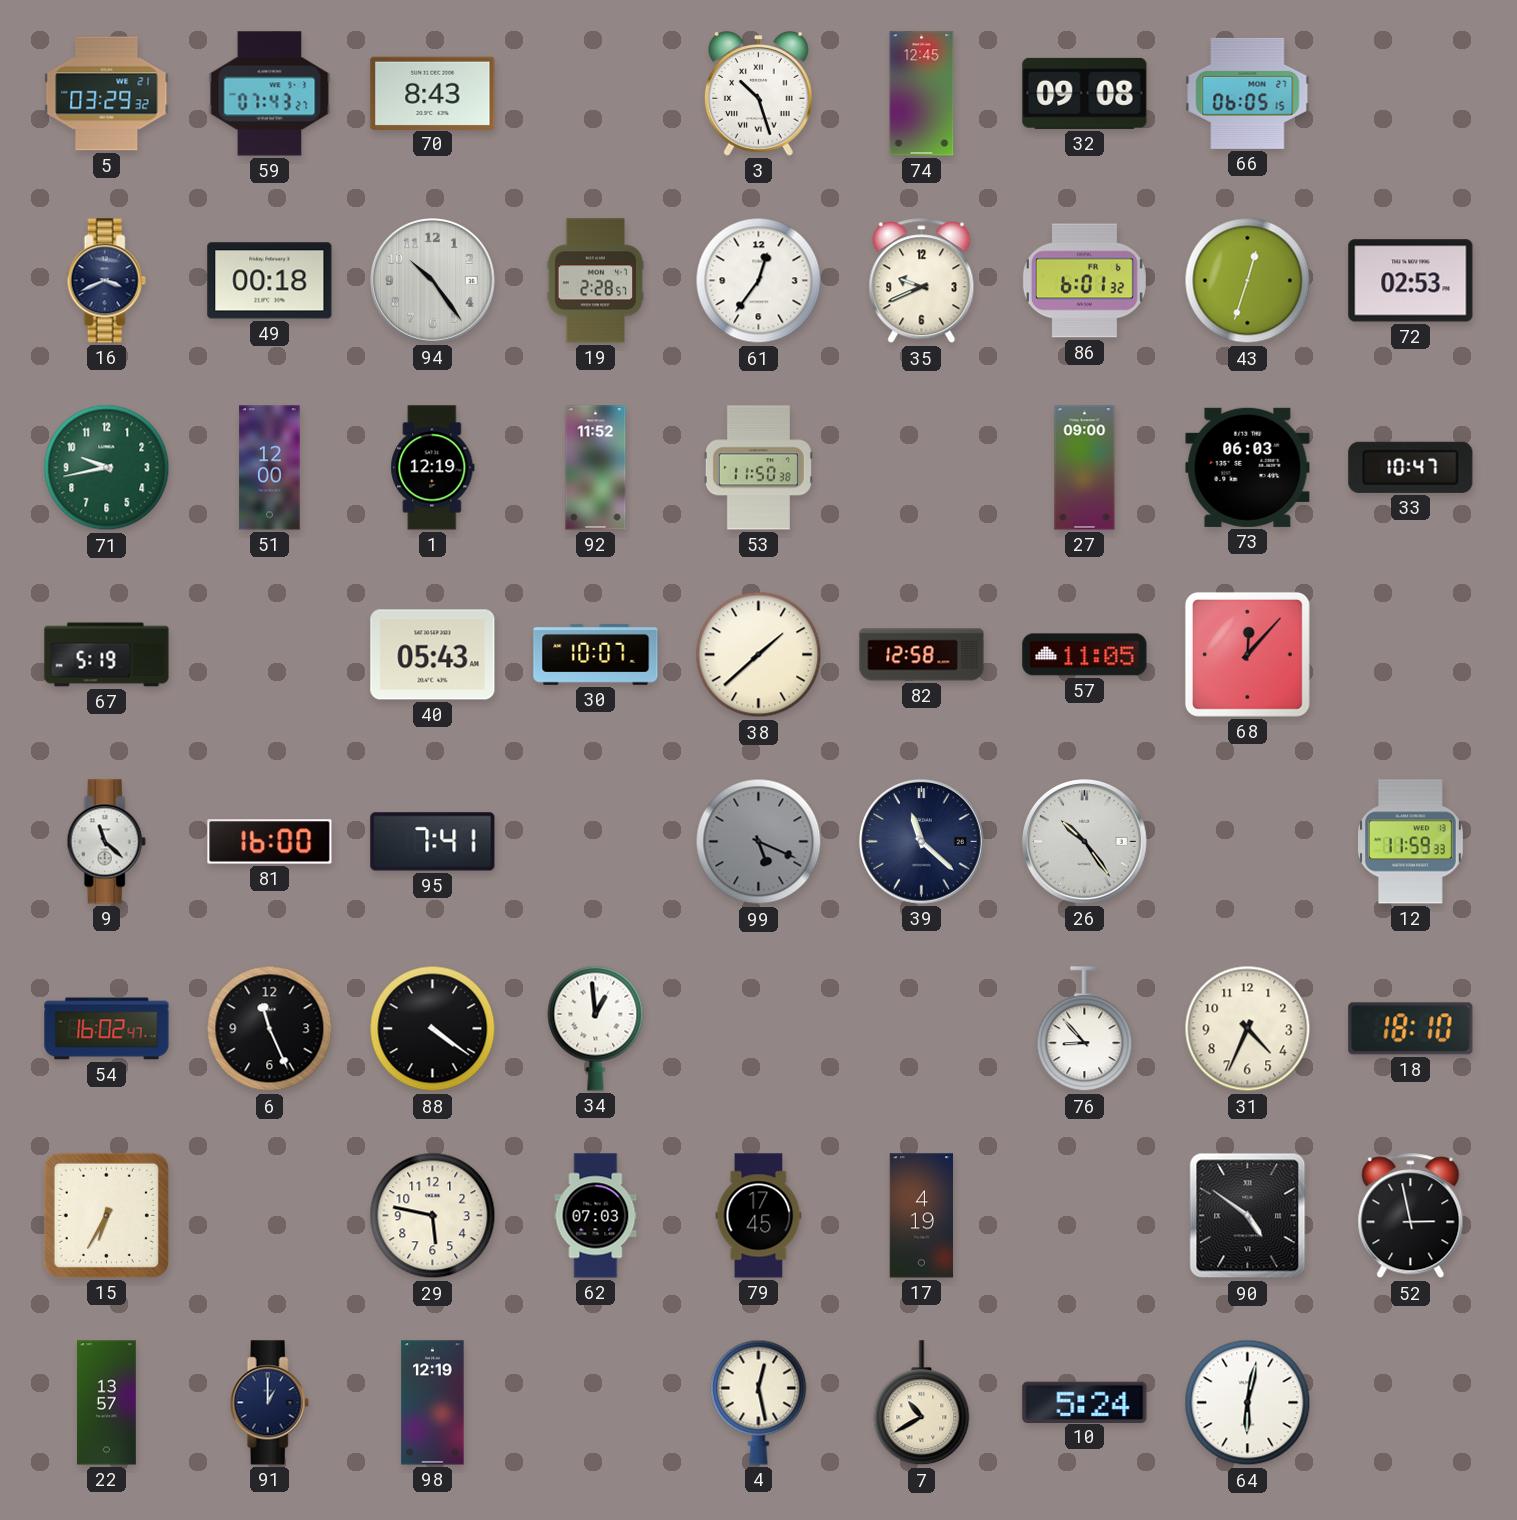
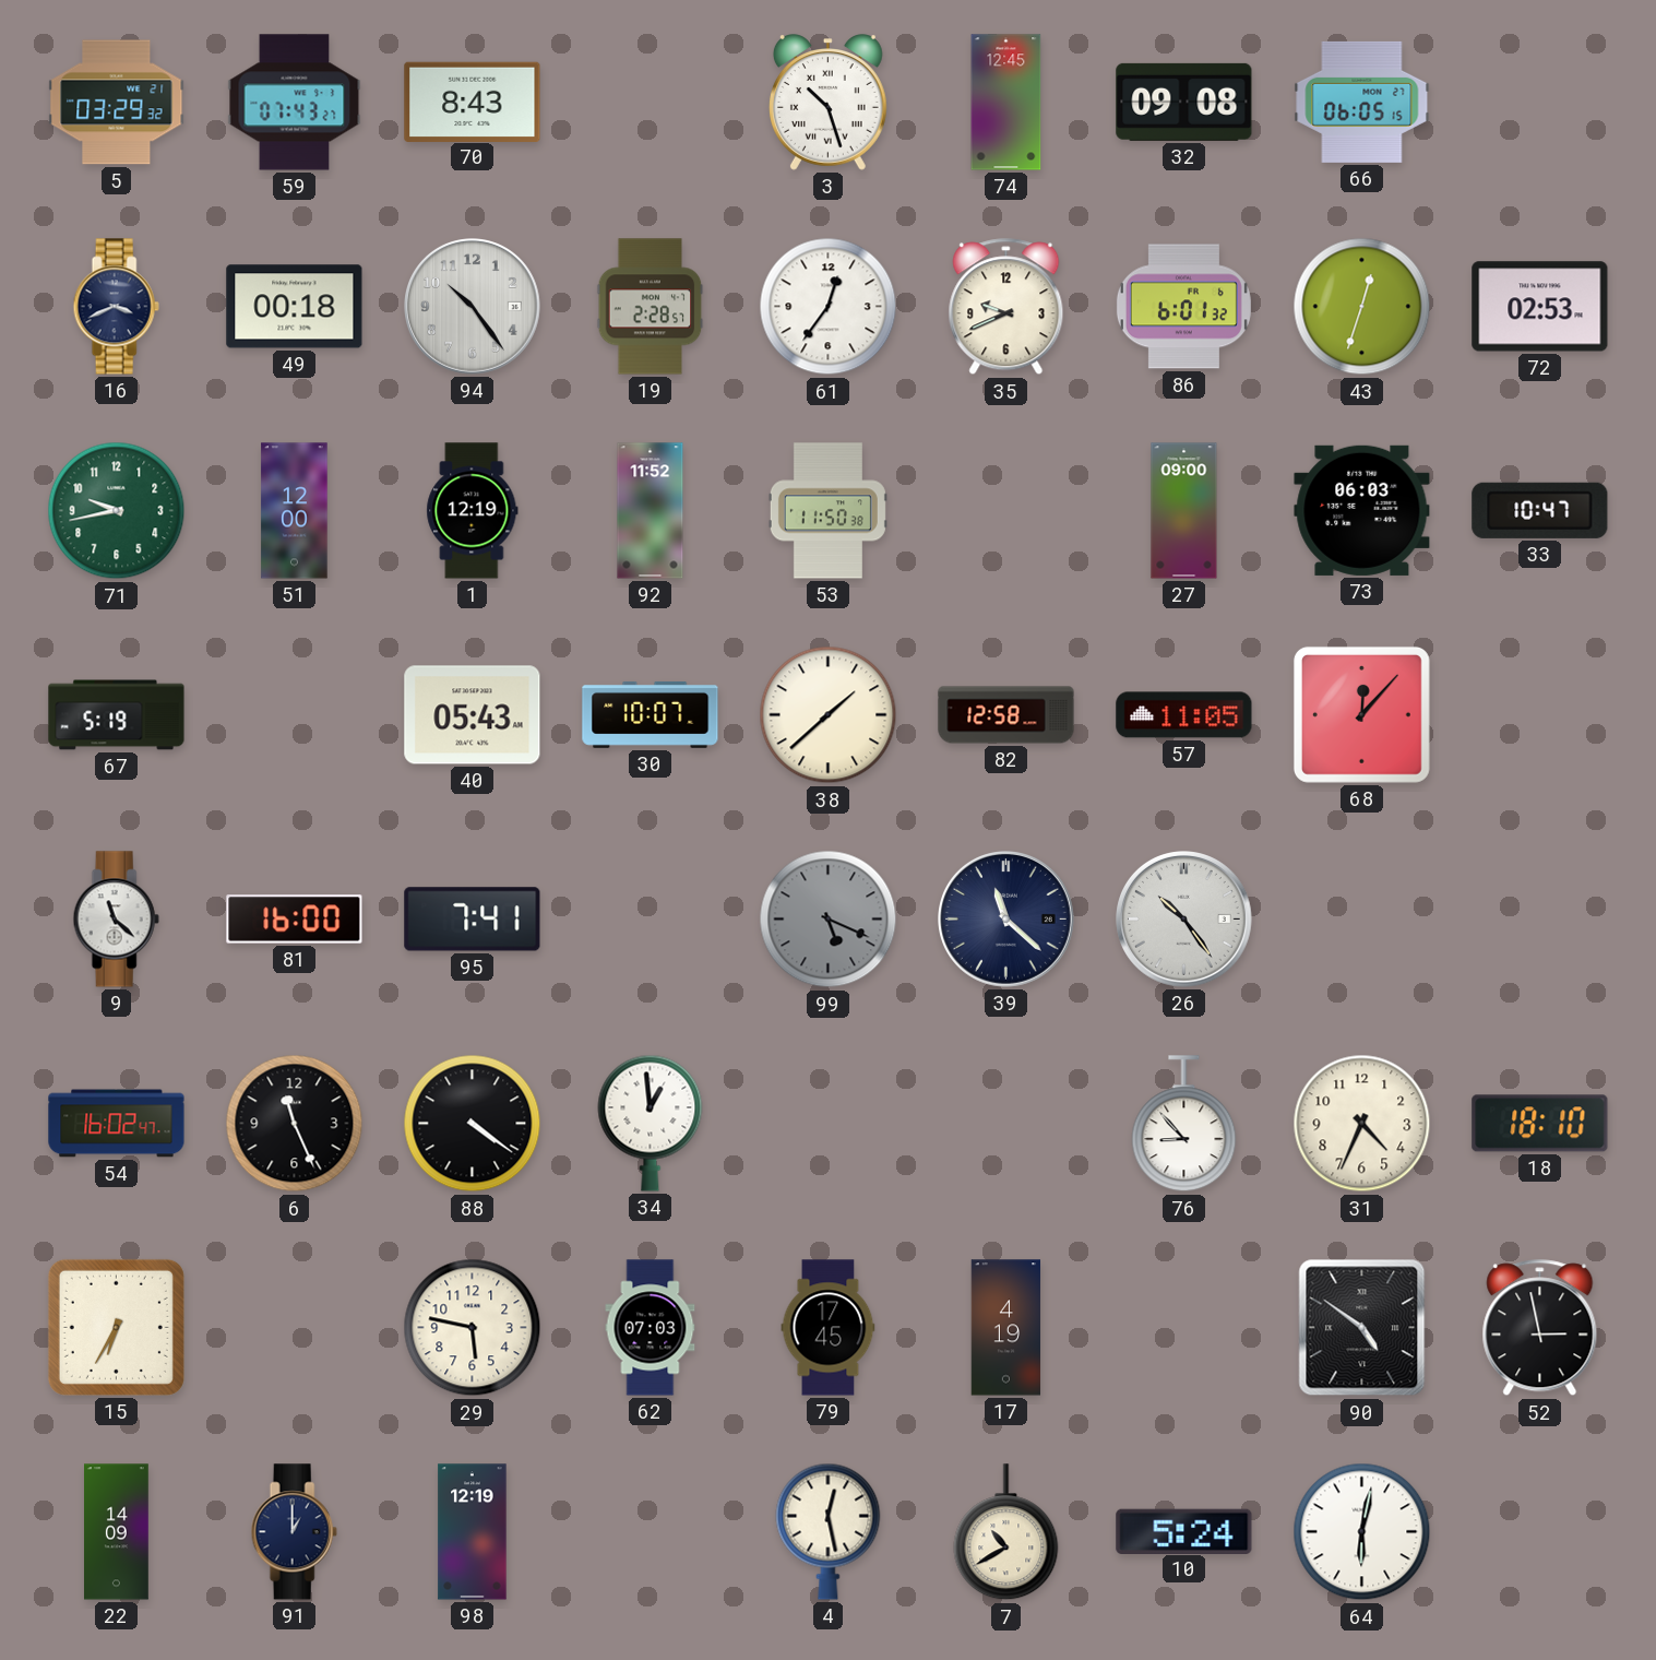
12: 11:59 -> none (1411, 842)
22: 13:57 -> 14:09 (117, 1532)
